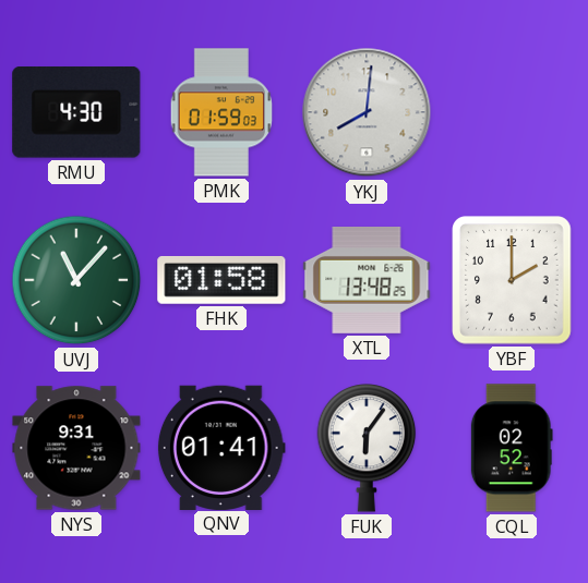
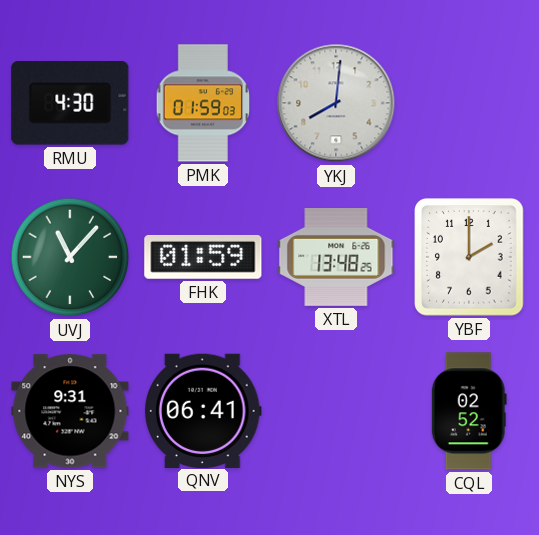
FHK: 01:58 -> 01:59 (203, 257)
QNV: 01:41 -> 06:41 (203, 410)
FUK: 6:06 -> none (367, 449)
